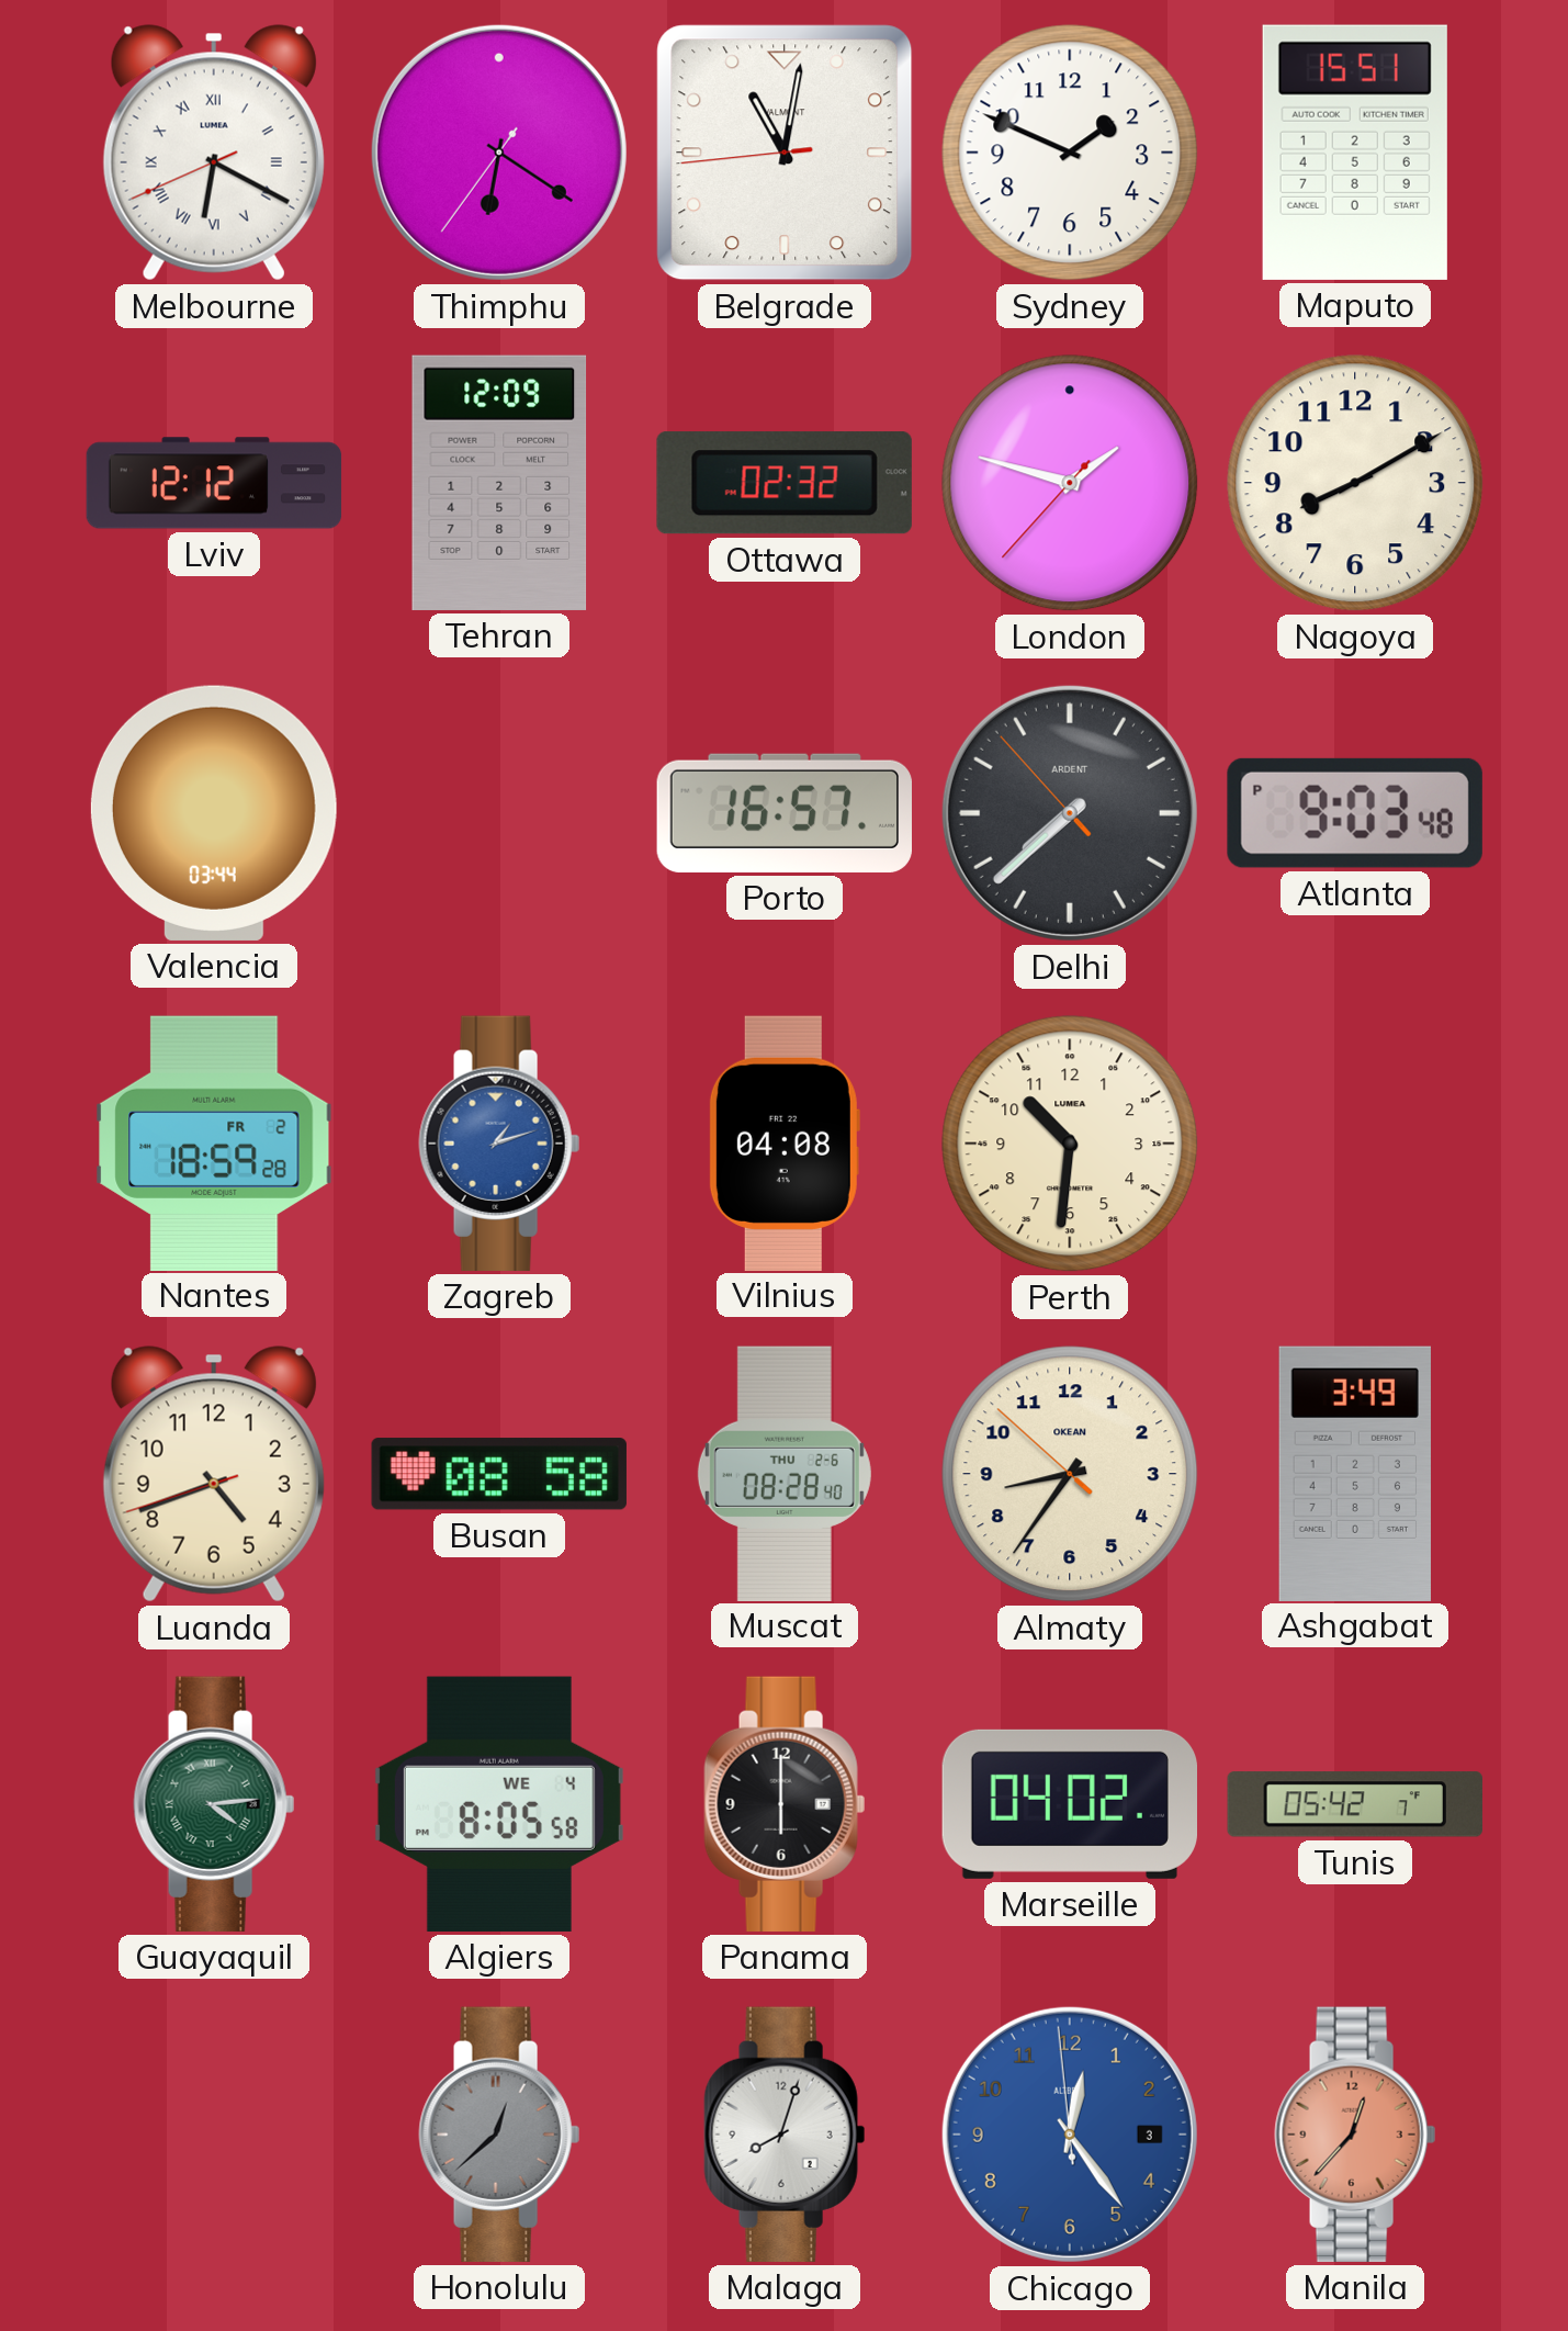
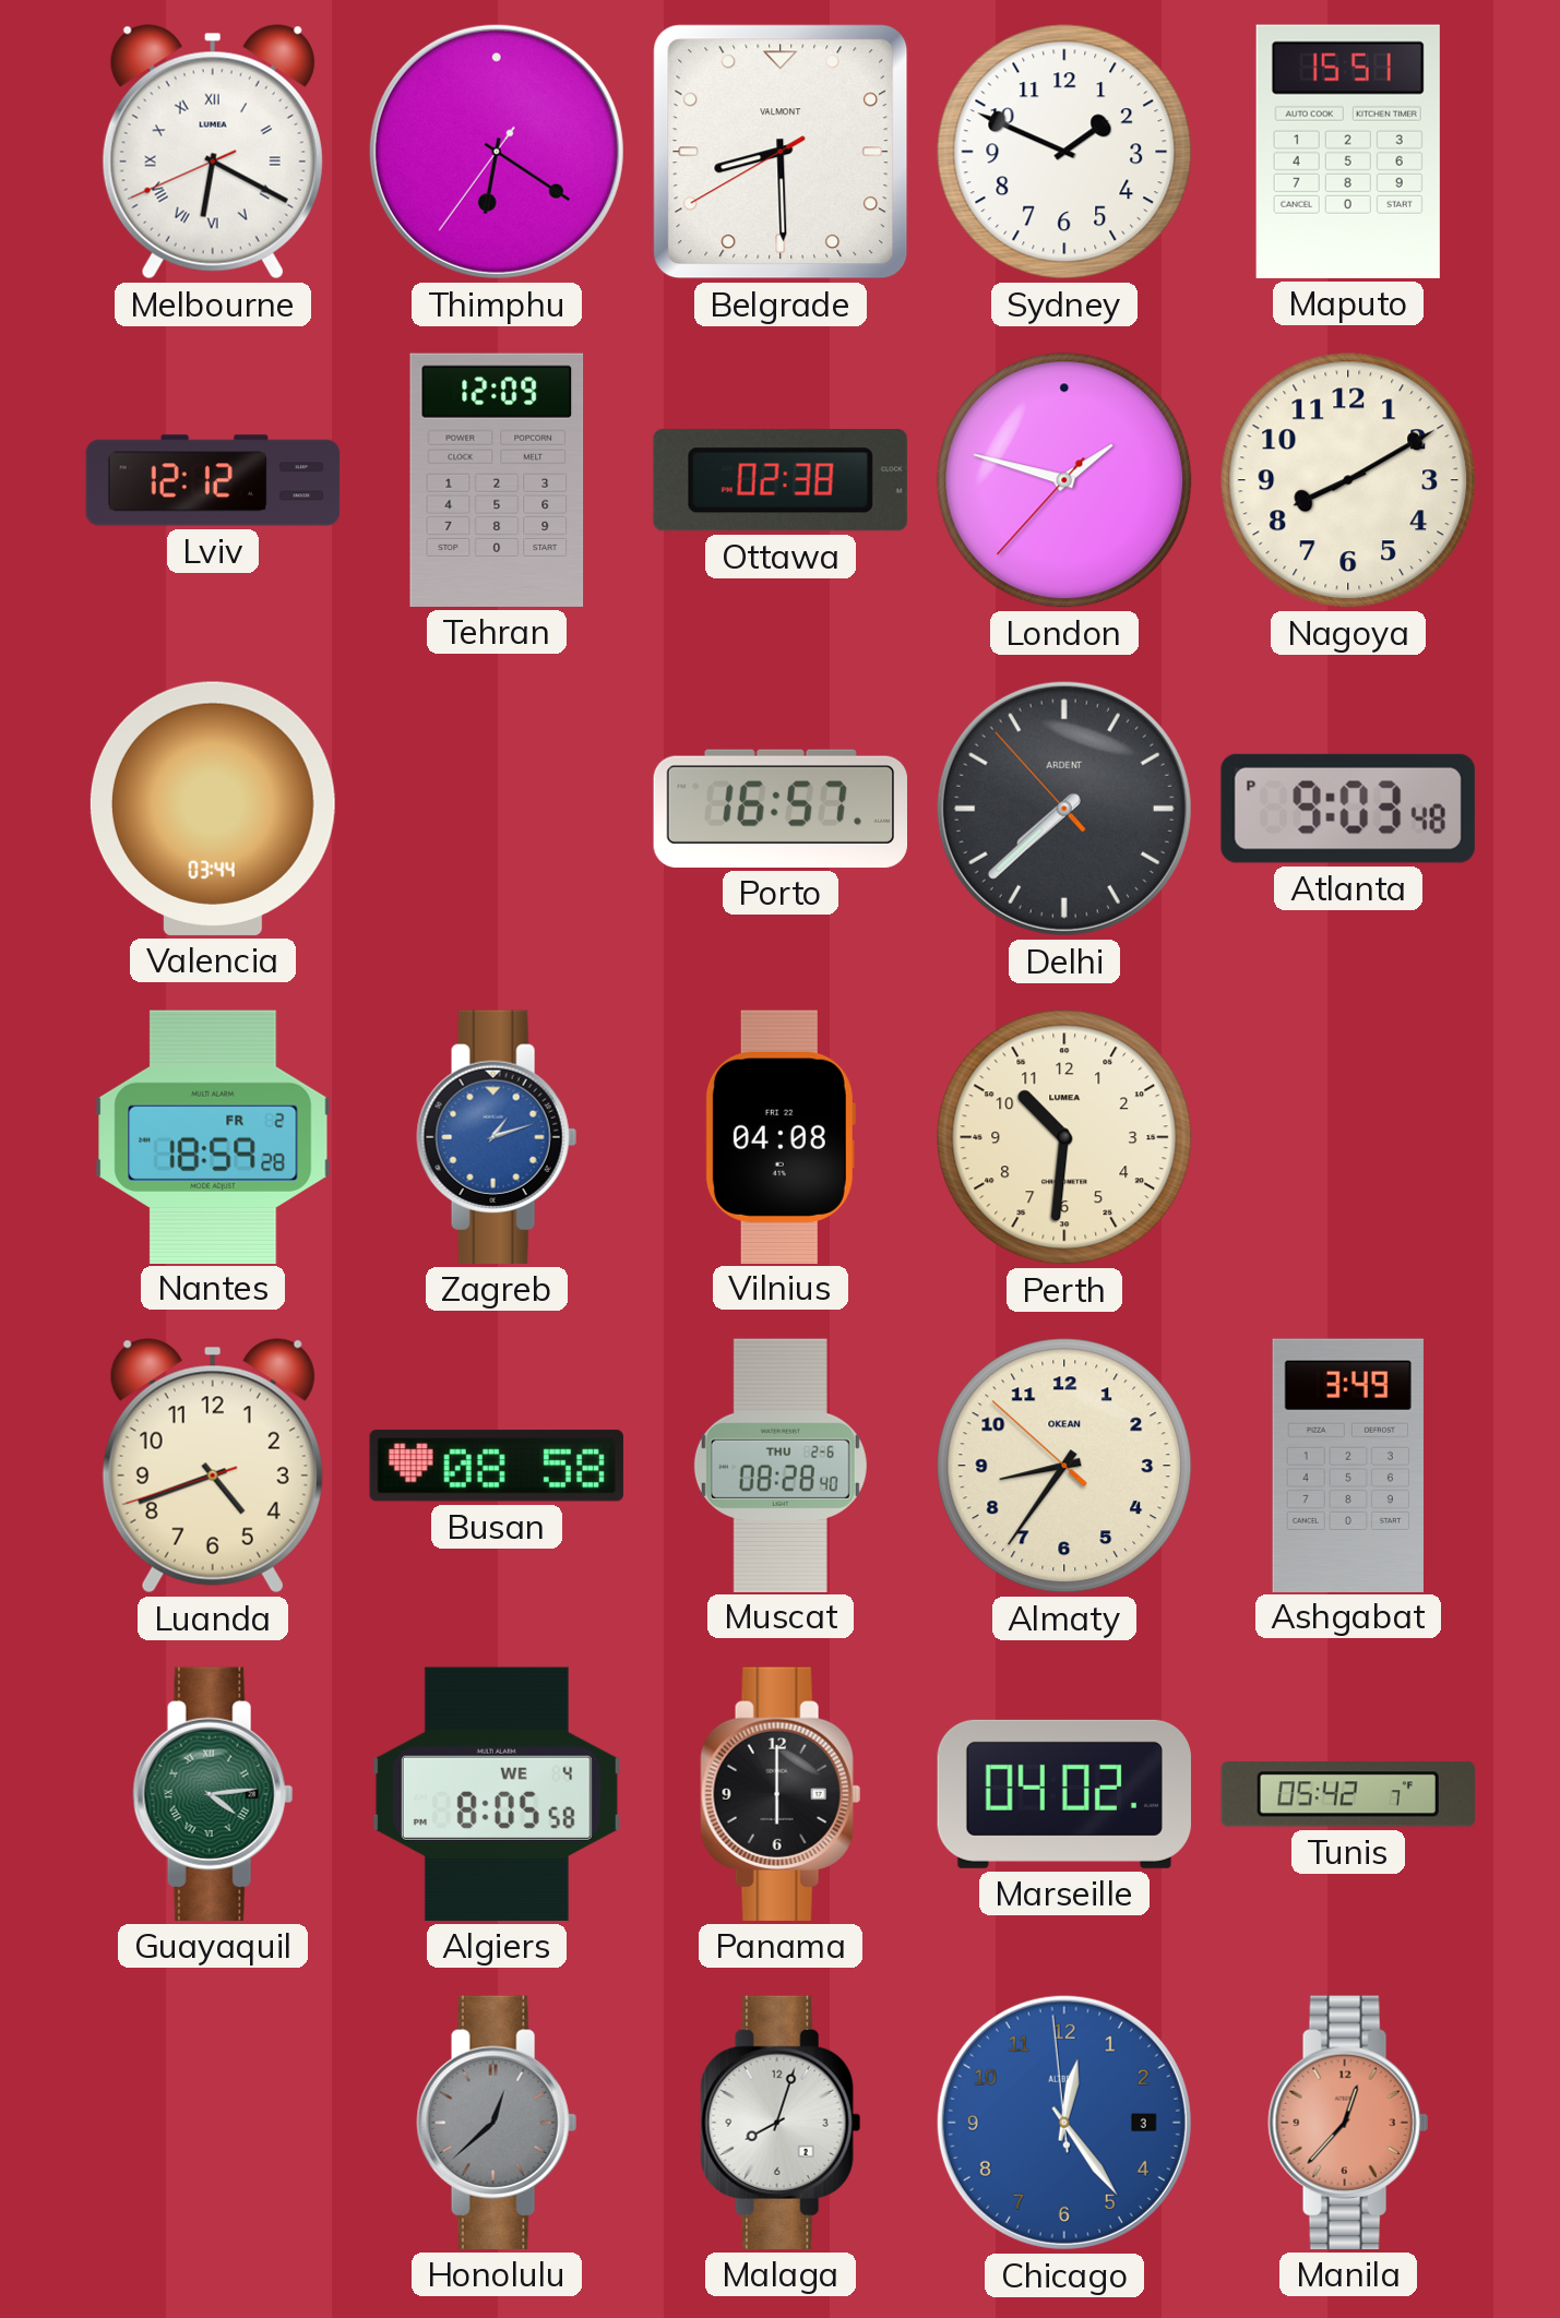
Belgrade: 11:01 -> 8:29 (781, 152)
Ottawa: 02:32 -> 02:38 (781, 480)
